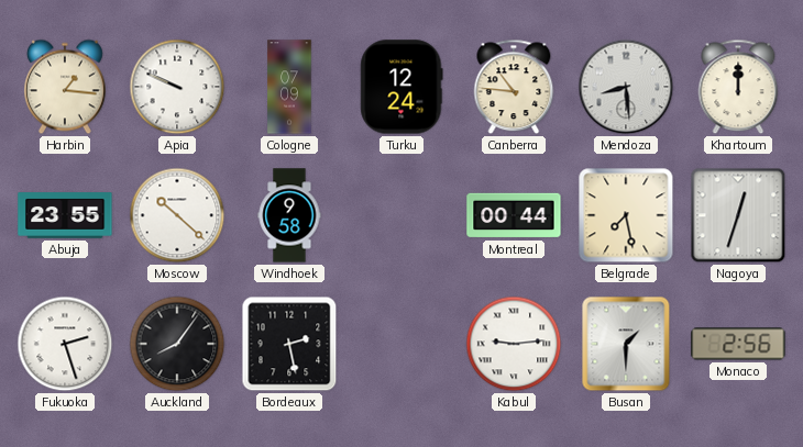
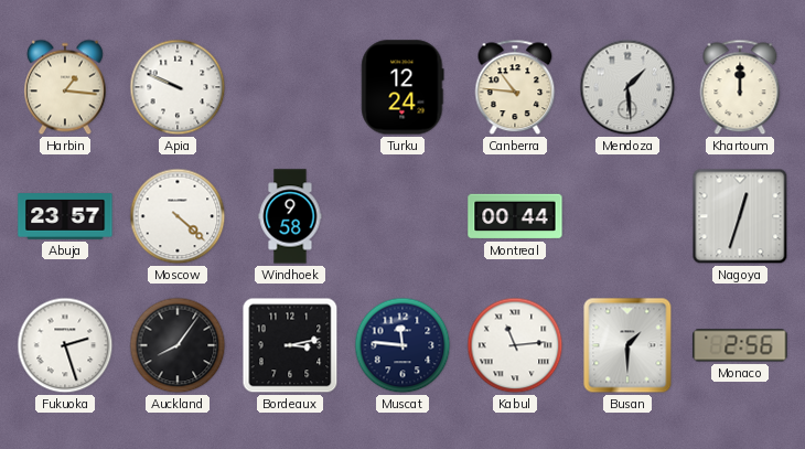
Cologne: 07:09 -> none (289, 87)
Mendoza: 8:29 -> 1:29 (627, 87)
Abuja: 23:55 -> 23:57 (65, 216)
Moscow: 10:22 -> 4:22 (178, 216)
Belgrade: 7:28 -> none (626, 215)
Bordeaux: 2:28 -> 3:13 (290, 345)
Muscat: none -> 11:46 (402, 345)
Kabul: 9:14 -> 11:14 (515, 345)
